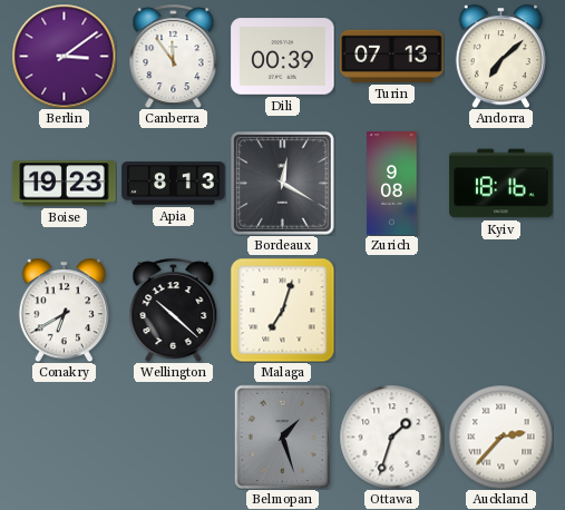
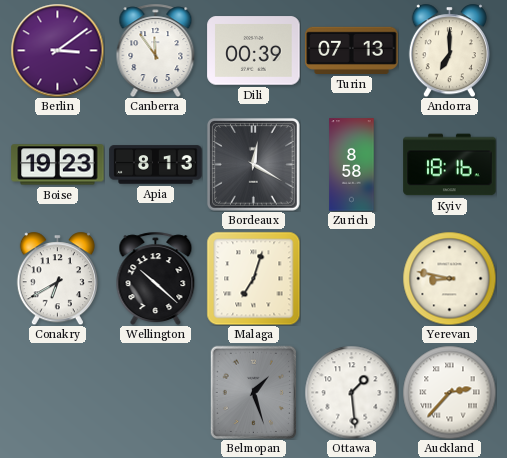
Andorra: 7:08 -> 7:00 (449, 50)
Zurich: 9:08 -> 8:58 (352, 165)
Yerevan: none -> 8:47 (449, 278)
Ottawa: 1:33 -> 1:29 (351, 392)
